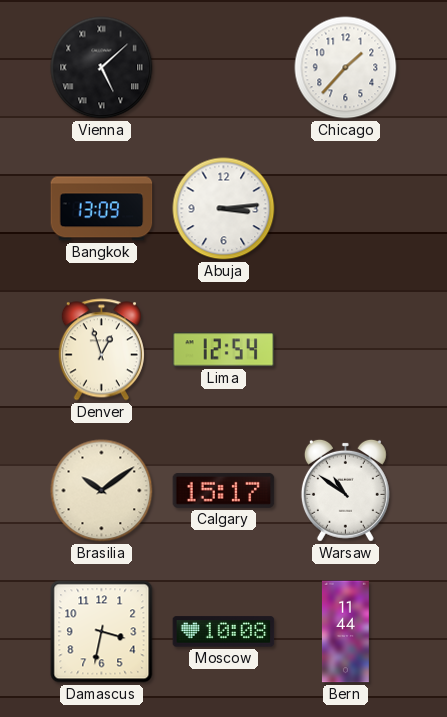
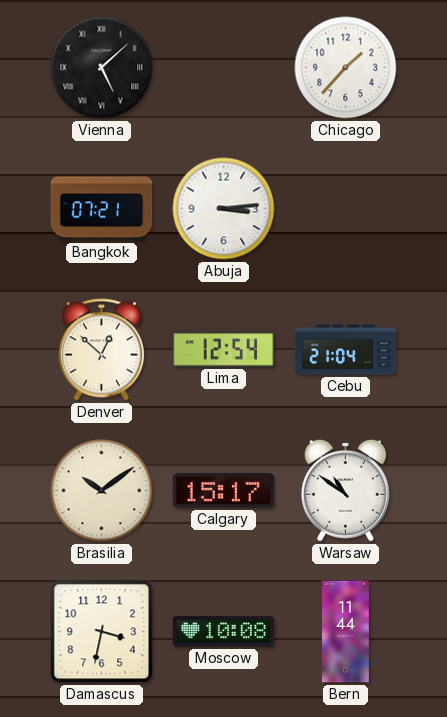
Bangkok: 13:09 -> 07:21 (102, 209)
Denver: 12:57 -> 12:52 (101, 350)
Cebu: none -> 21:04 (346, 350)
